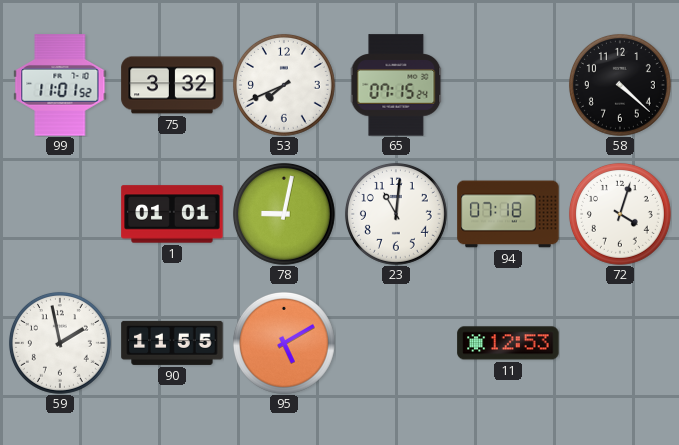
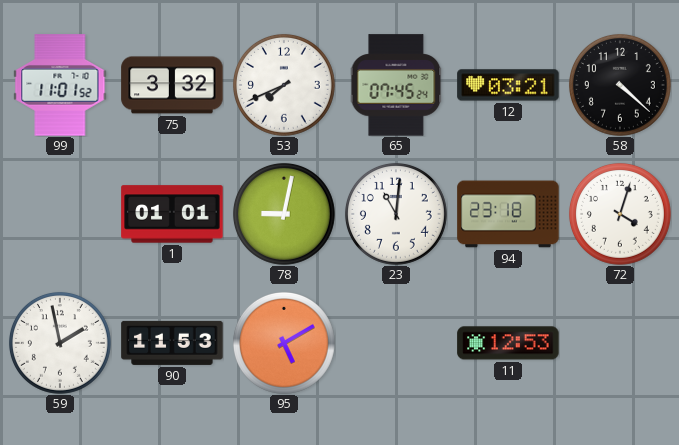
65: 07:15 -> 07:45 (396, 85)
12: none -> 03:21 (508, 85)
94: 07:18 -> 23:18 (508, 214)
90: 11:55 -> 11:53 (172, 343)
